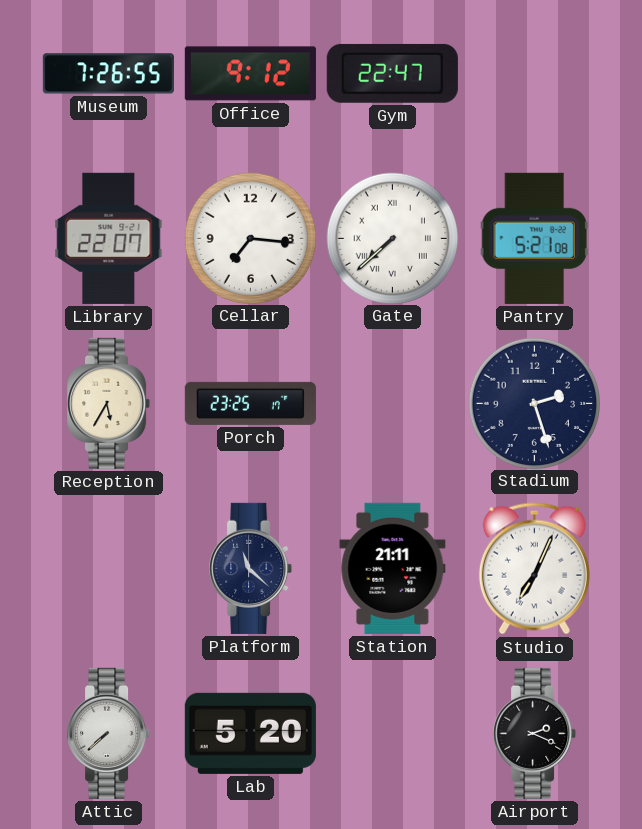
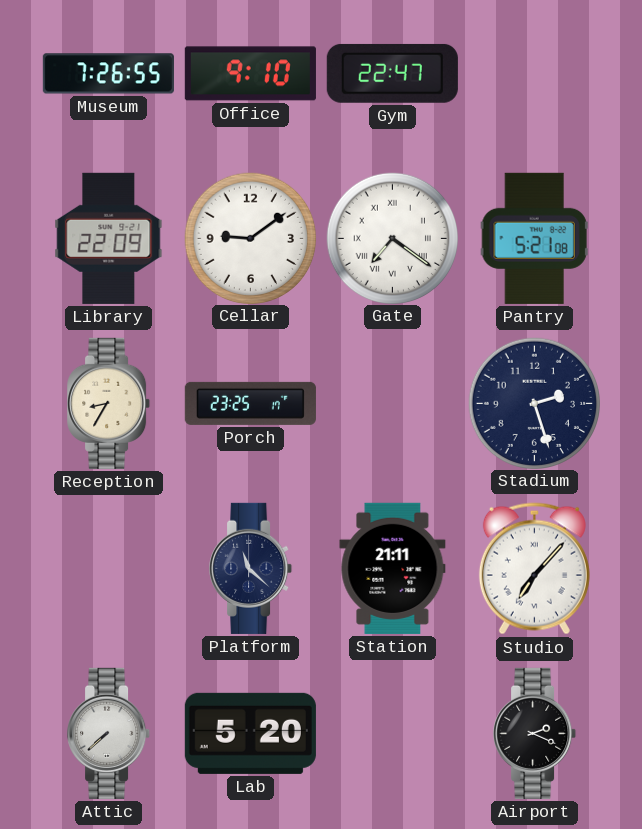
Office: 9:12 -> 9:10 (250, 74)
Library: 22:07 -> 22:09 (109, 238)
Cellar: 7:16 -> 9:09 (250, 238)
Gate: 7:38 -> 7:21 (392, 238)
Reception: 5:35 -> 8:35 (109, 403)
Studio: 7:04 -> 7:07 (534, 569)
